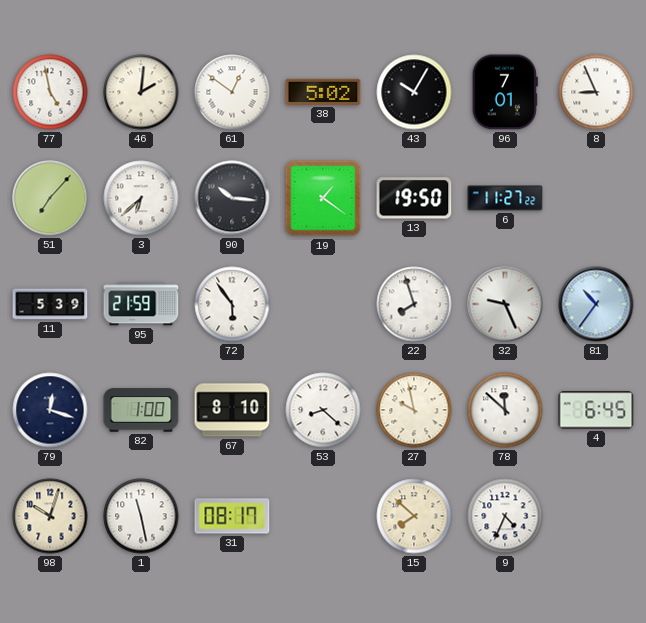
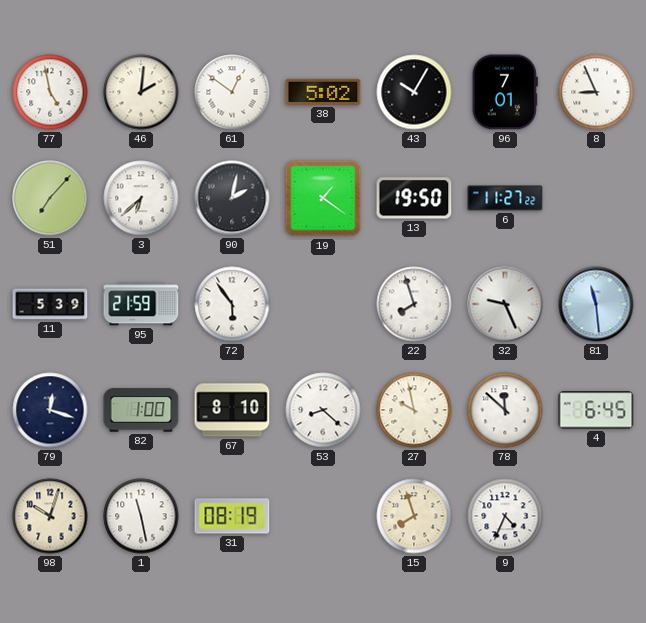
90: 10:16 -> 2:02 (232, 198)
81: 10:36 -> 11:29 (596, 304)
31: 08:17 -> 08:19 (232, 516)
15: 7:52 -> 7:57 (414, 516)
